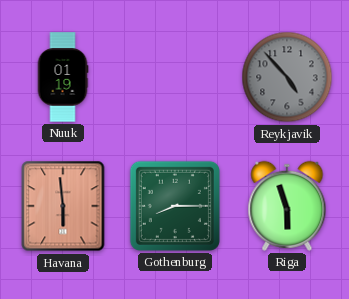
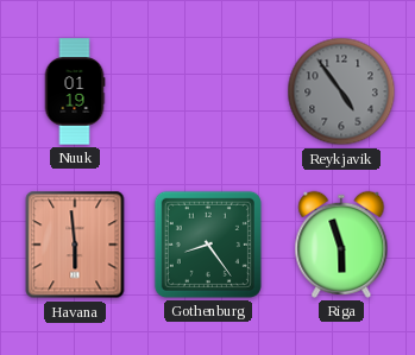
Reykjavik: 4:53 -> 4:54 (341, 91)
Gothenburg: 8:15 -> 8:24 (208, 245)
